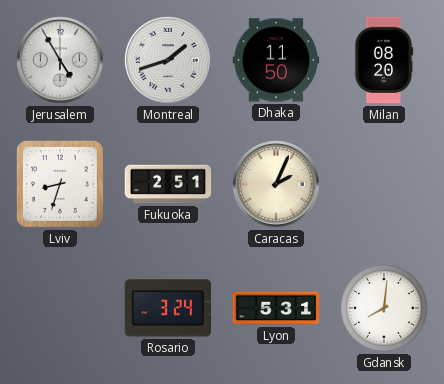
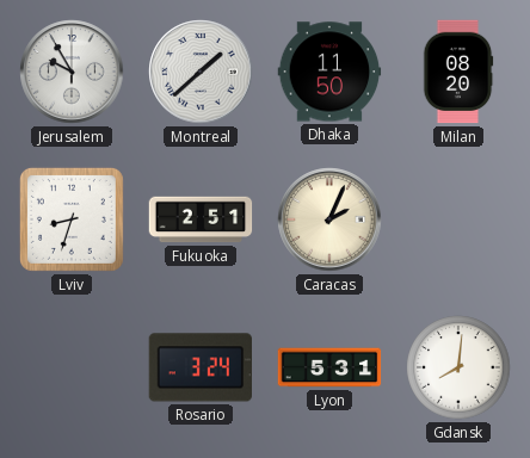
Jerusalem: 4:55 -> 9:55 (72, 72)
Montreal: 1:42 -> 1:38 (201, 72)
